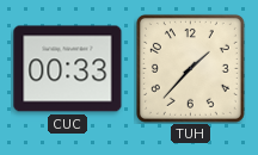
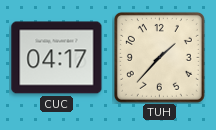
CUC: 00:33 -> 04:17 (57, 58)
